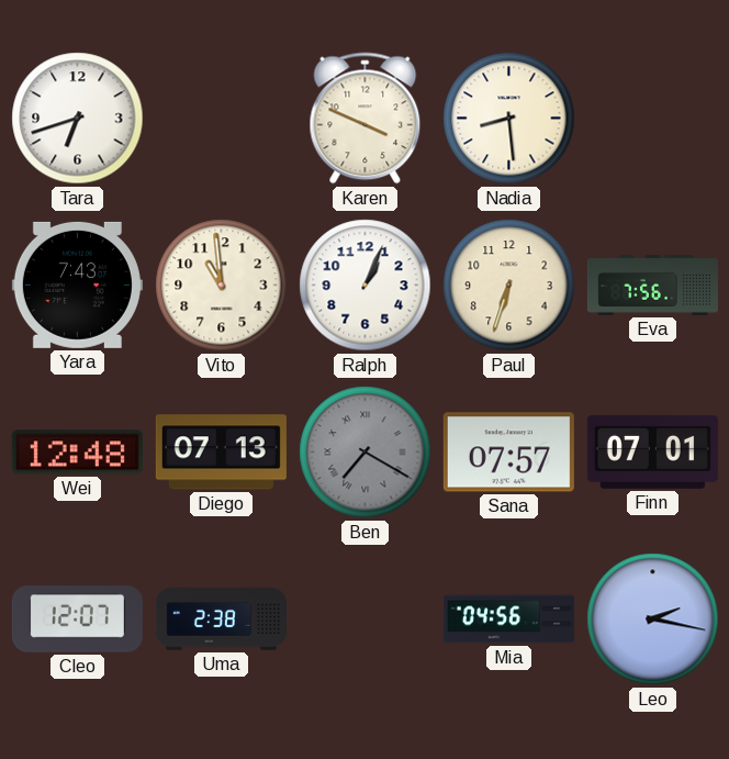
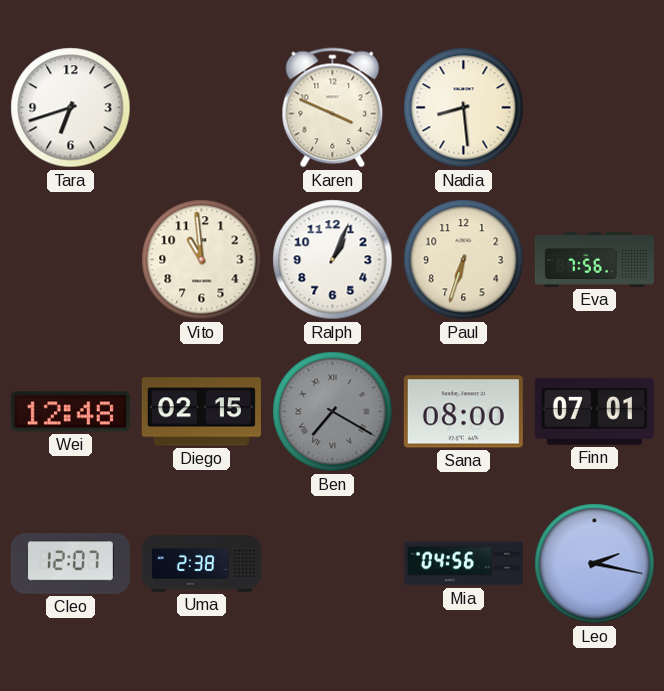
Yara: 7:43 -> none (77, 284)
Diego: 07:13 -> 02:15 (201, 412)
Sana: 07:57 -> 08:00 (463, 412)
